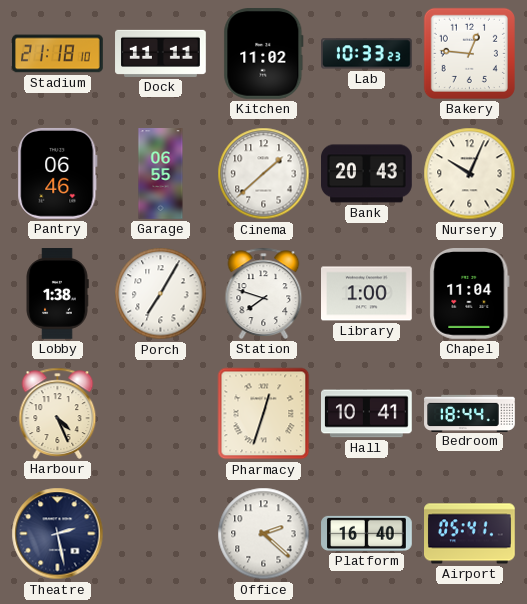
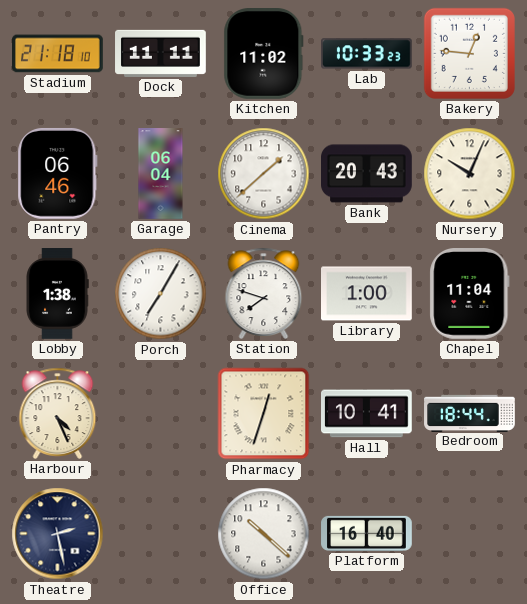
Garage: 06:55 -> 06:04 (161, 174)
Office: 2:22 -> 10:22 (264, 534)
Airport: 05:41 -> none (470, 534)
